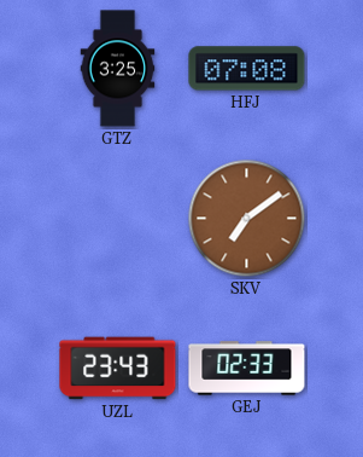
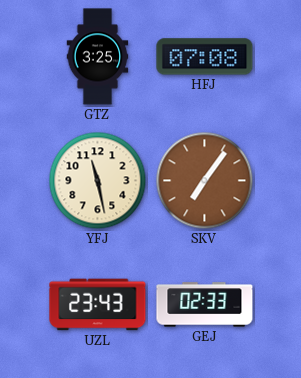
YFJ: none -> 11:28 (98, 181)
SKV: 7:09 -> 7:06 (205, 181)
